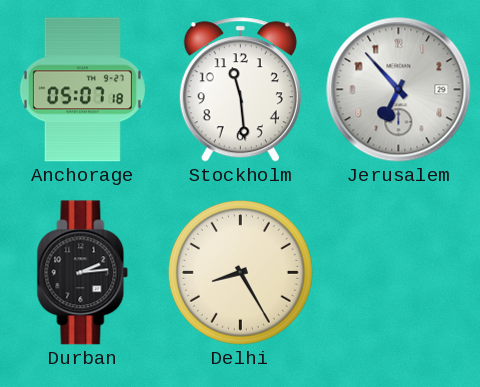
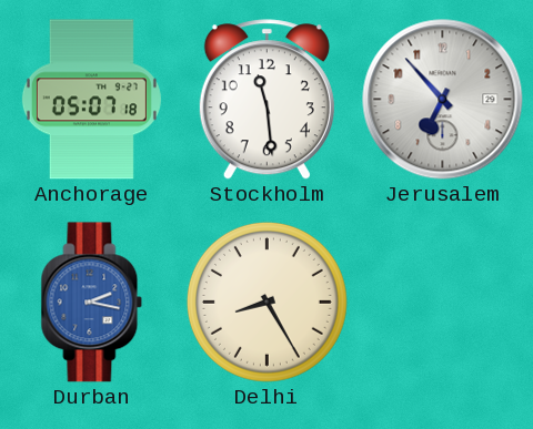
Durban: 2:14 -> 2:17 (92, 303)
Durban dial: black -> blue (92, 303)
